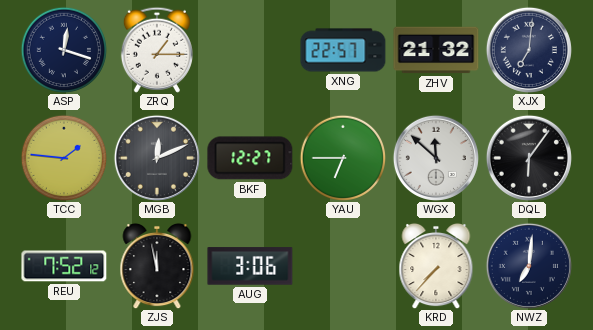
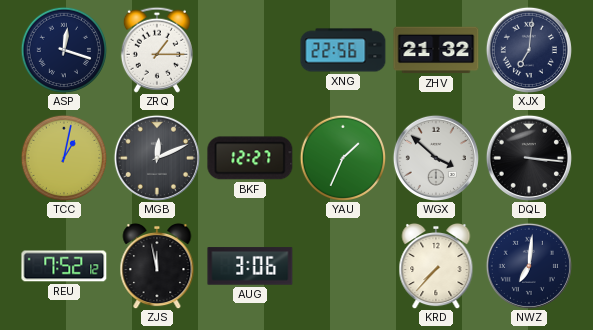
XNG: 22:57 -> 22:56 (343, 50)
TCC: 1:46 -> 1:02 (63, 157)
YAU: 6:45 -> 1:34 (342, 157)
WGX: 11:52 -> 3:52 (436, 158)
DQL: 6:06 -> 3:16 (529, 158)
